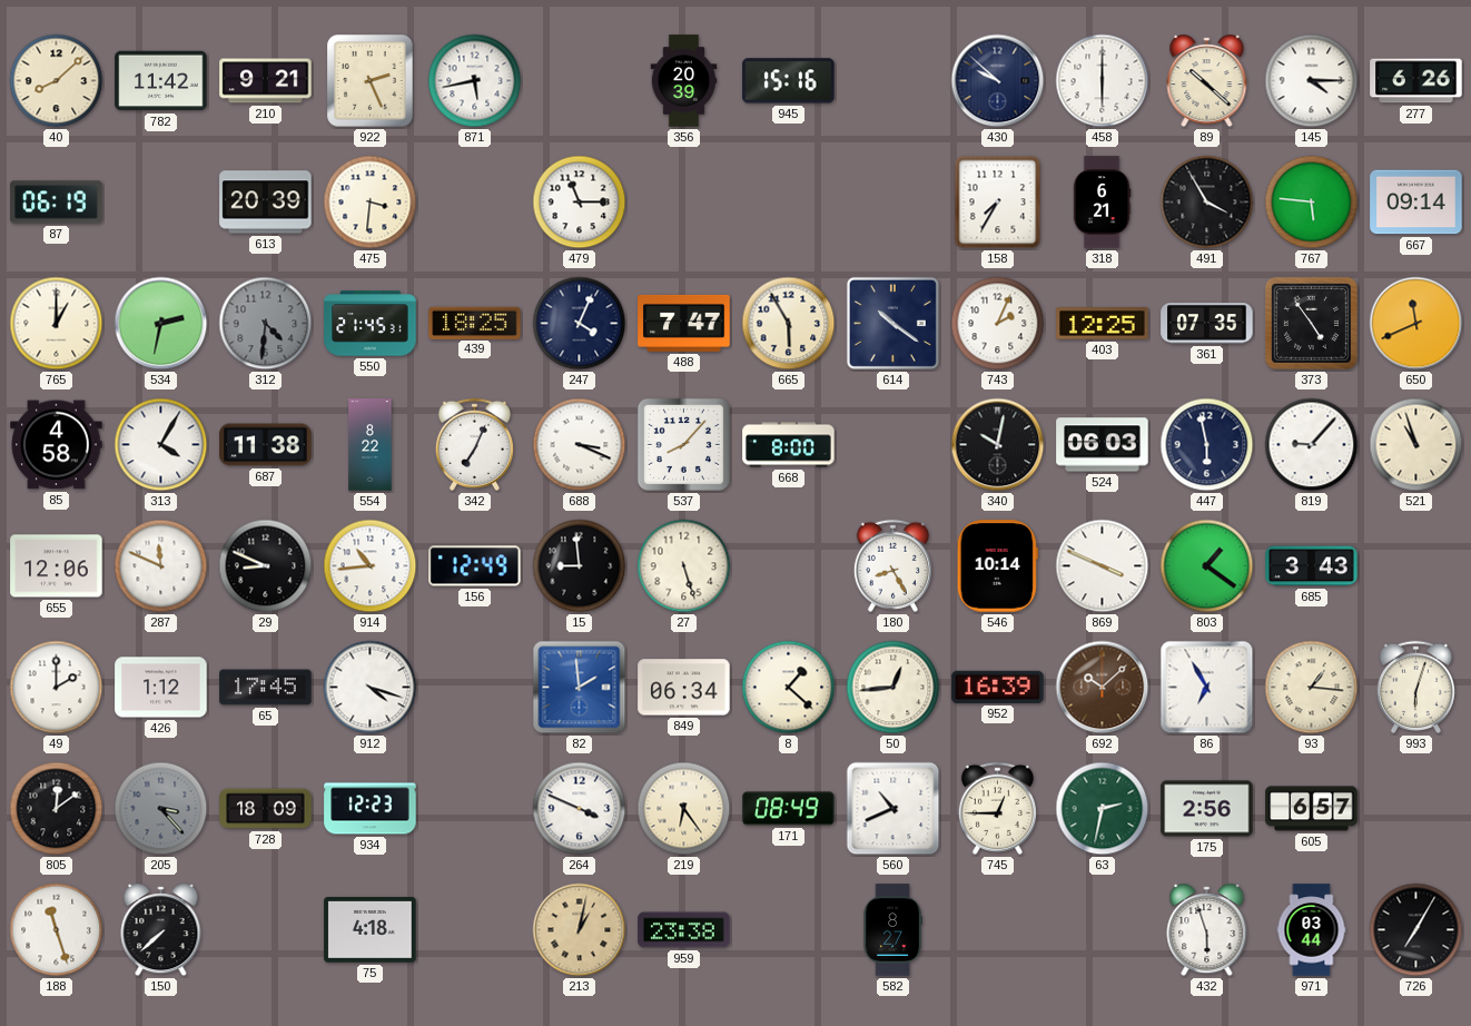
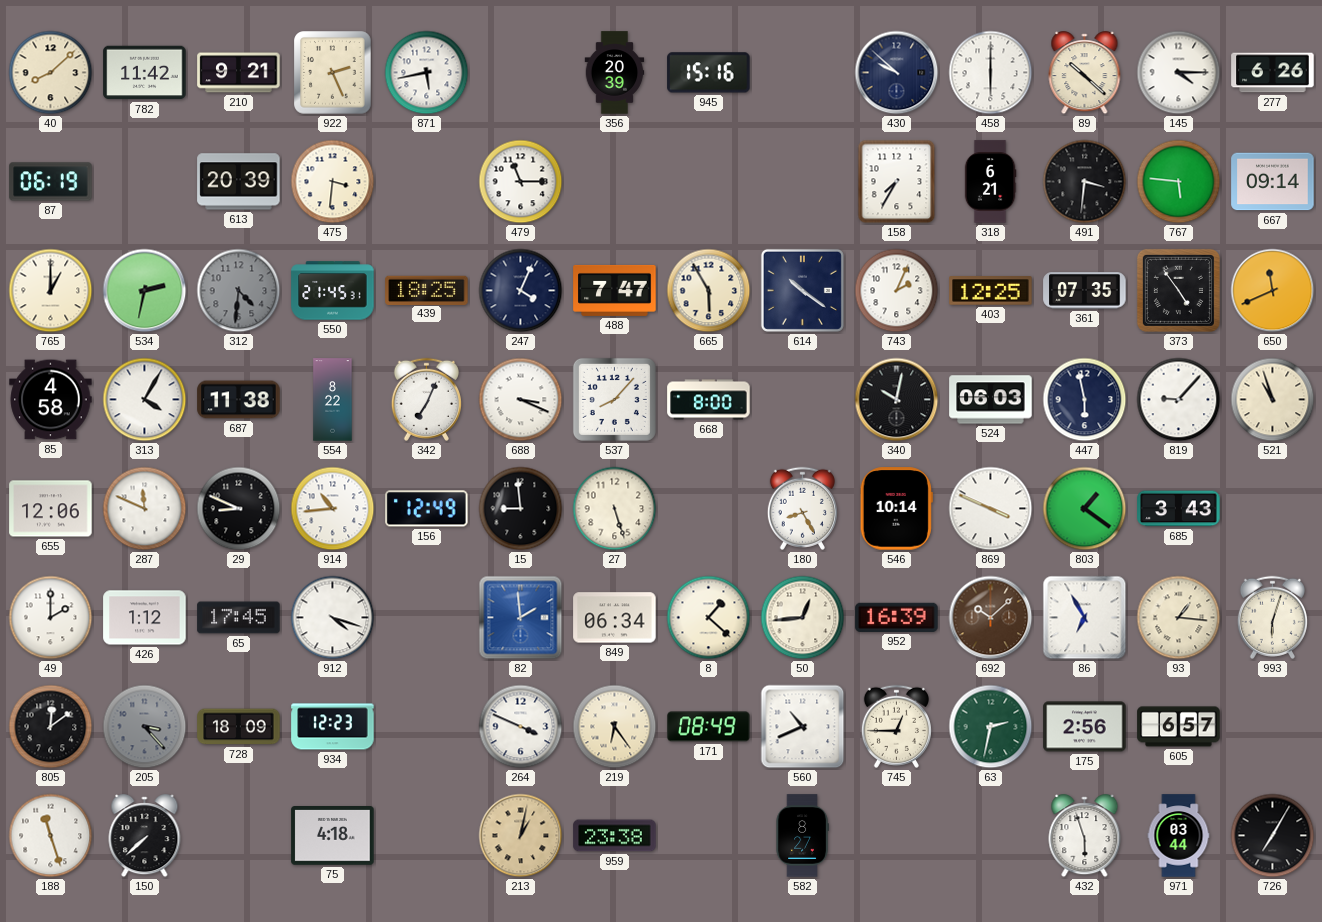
491: 3:55 -> 3:31 (1085, 182)
